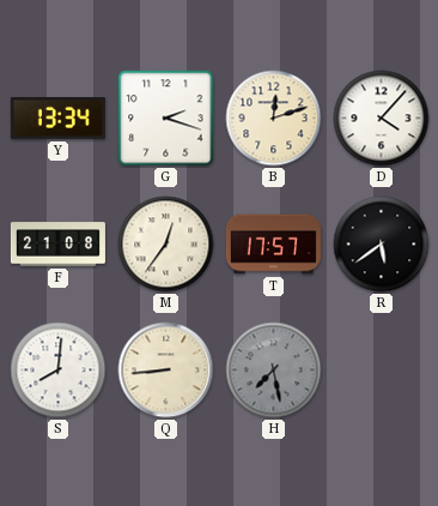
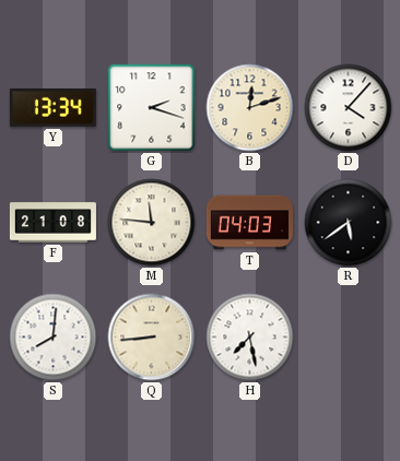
M: 12:36 -> 11:46 (152, 223)
T: 17:57 -> 04:03 (249, 223)
H dial: grey -> white (250, 338)
